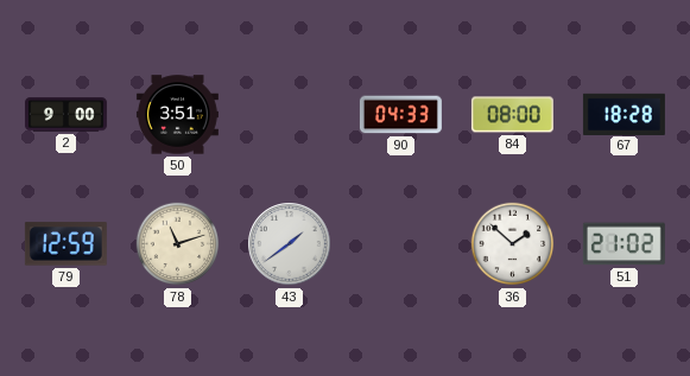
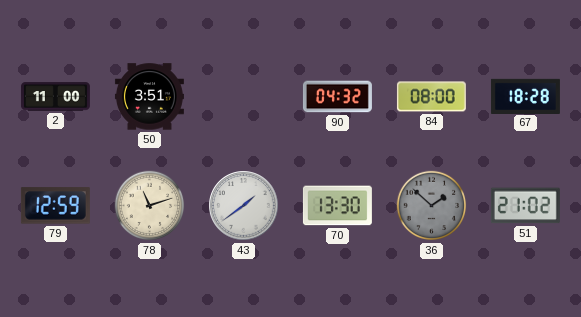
2: 9:00 -> 11:00 (55, 97)
90: 04:33 -> 04:32 (337, 97)
70: none -> 13:30 (337, 206)
36 dial: white -> grey (432, 206)
